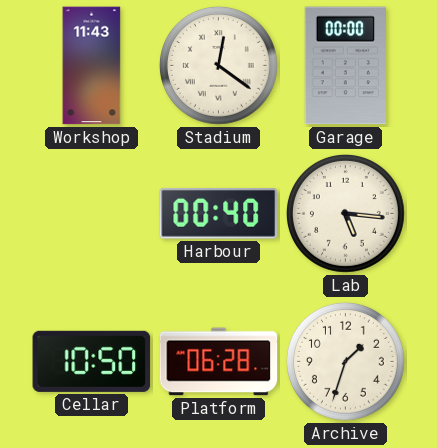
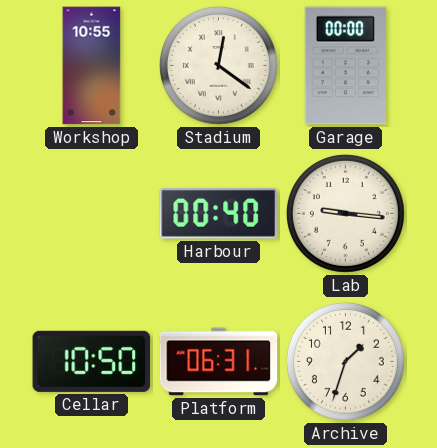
Workshop: 11:43 -> 10:55 (92, 66)
Lab: 5:16 -> 9:16 (345, 213)
Platform: 06:28 -> 06:31 (219, 362)
